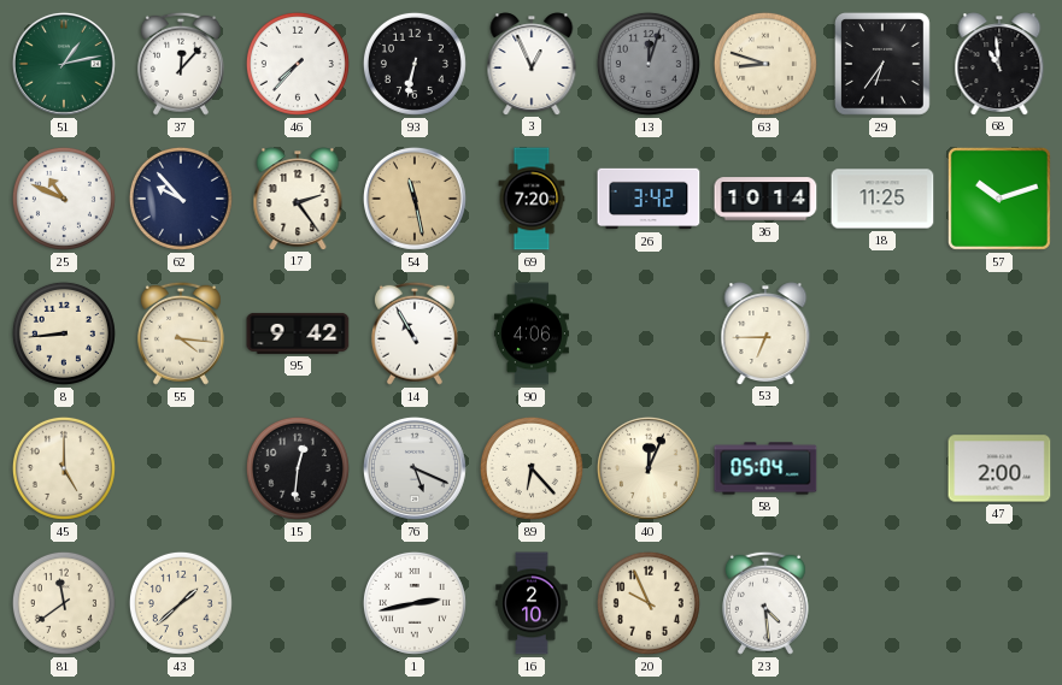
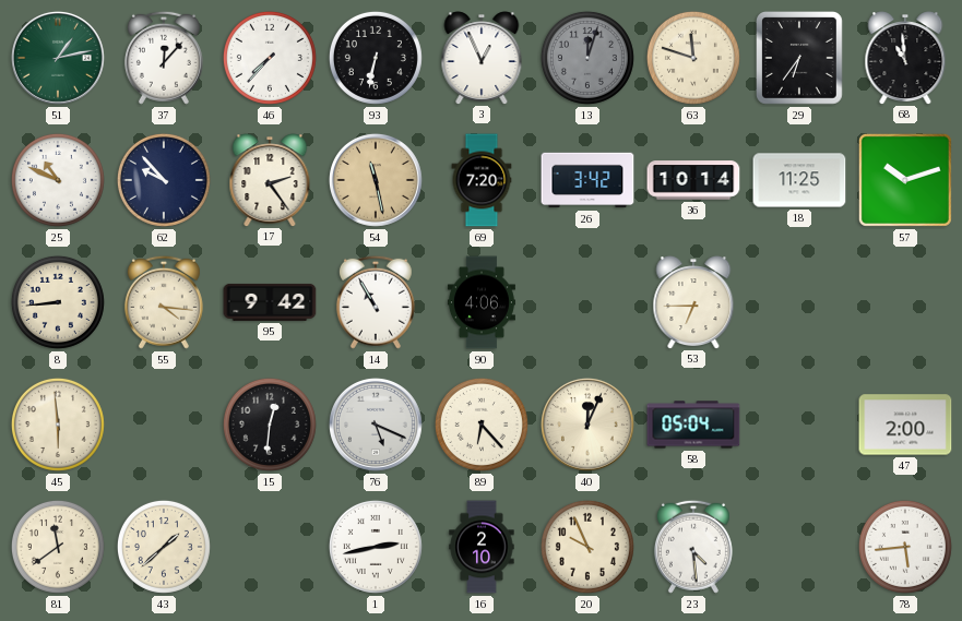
63: 8:48 -> 11:48 (693, 58)
45: 5:00 -> 5:59 (58, 425)
78: none -> 5:44 (905, 547)
